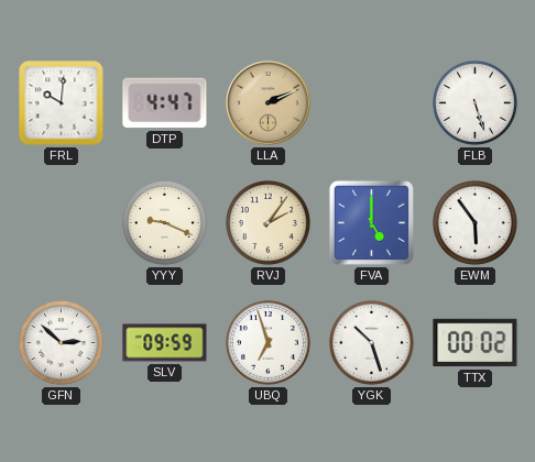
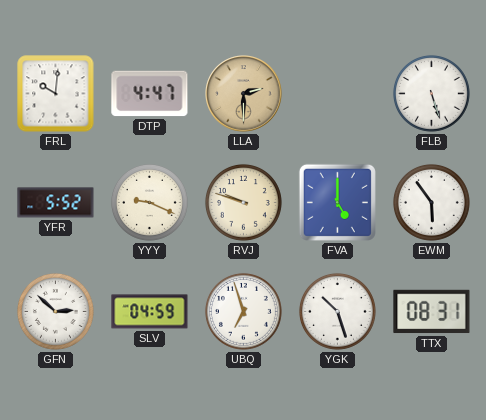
LLA: 2:11 -> 2:30 (244, 94)
YFR: none -> 5:52 (56, 203)
RVJ: 2:06 -> 9:48 (243, 202)
SLV: 09:59 -> 04:59 (150, 312)
TTX: 00:02 -> 08:31 (432, 312)
